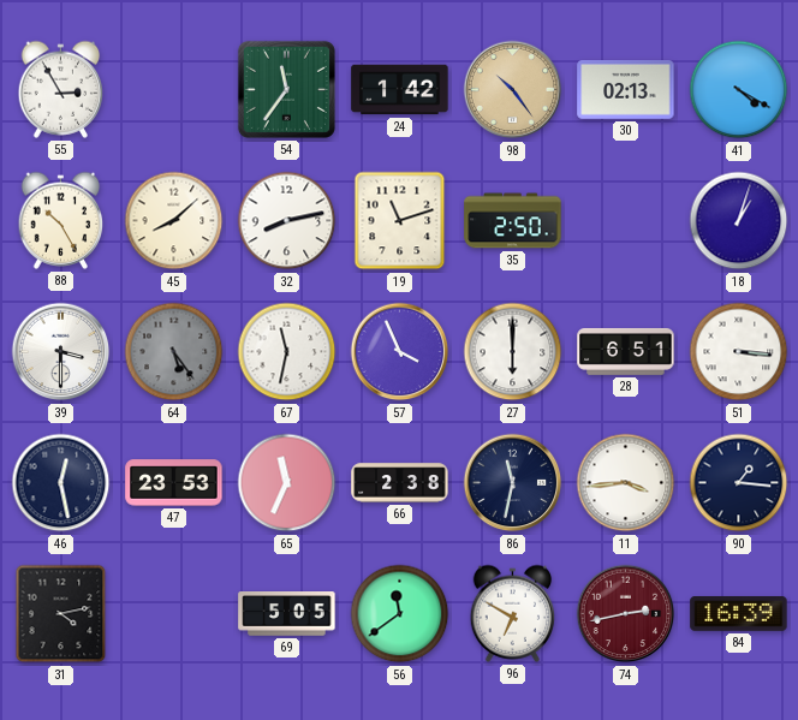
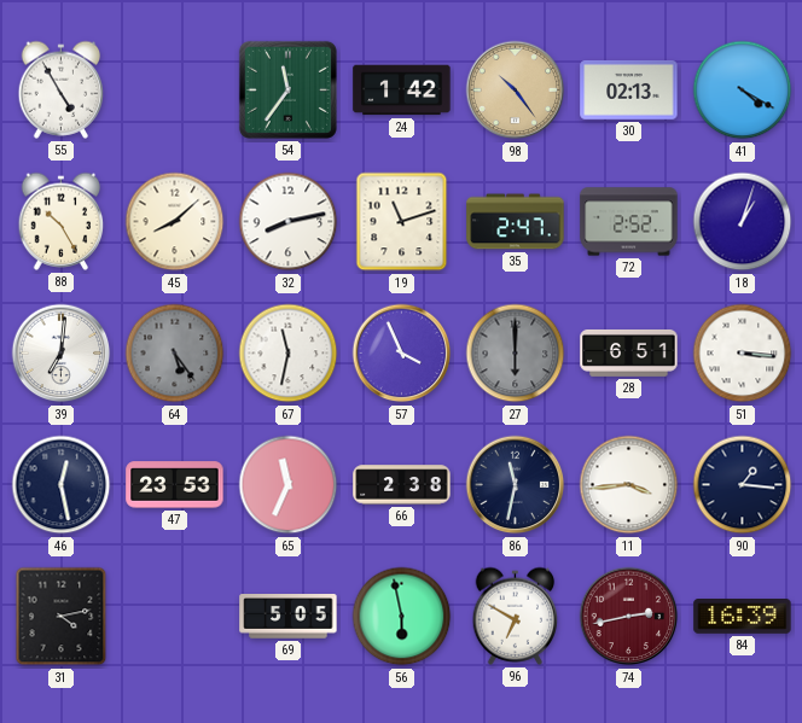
55: 2:55 -> 4:55 (62, 89)
35: 2:50 -> 2:47 (516, 222)
72: none -> 2:52 (629, 222)
39: 3:30 -> 7:01 (62, 354)
27 dial: white -> grey (516, 354)
56: 11:39 -> 5:58 (402, 617)
